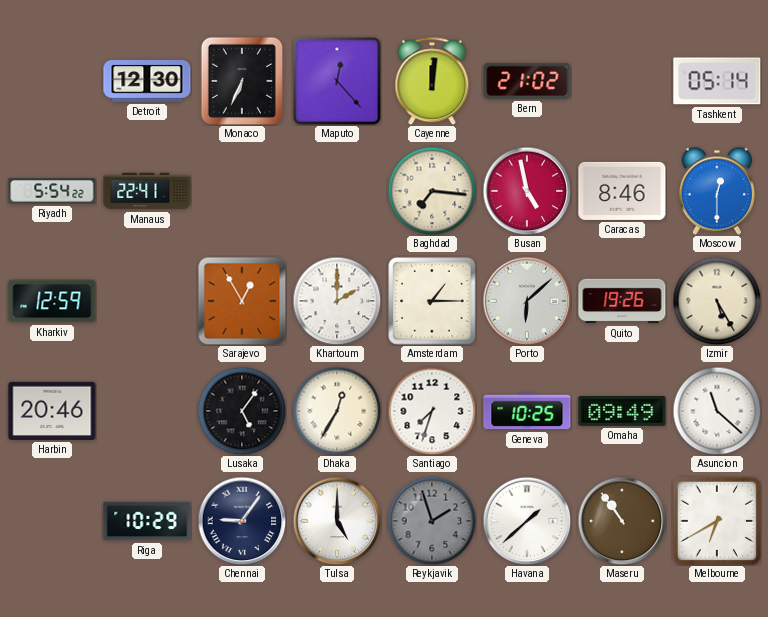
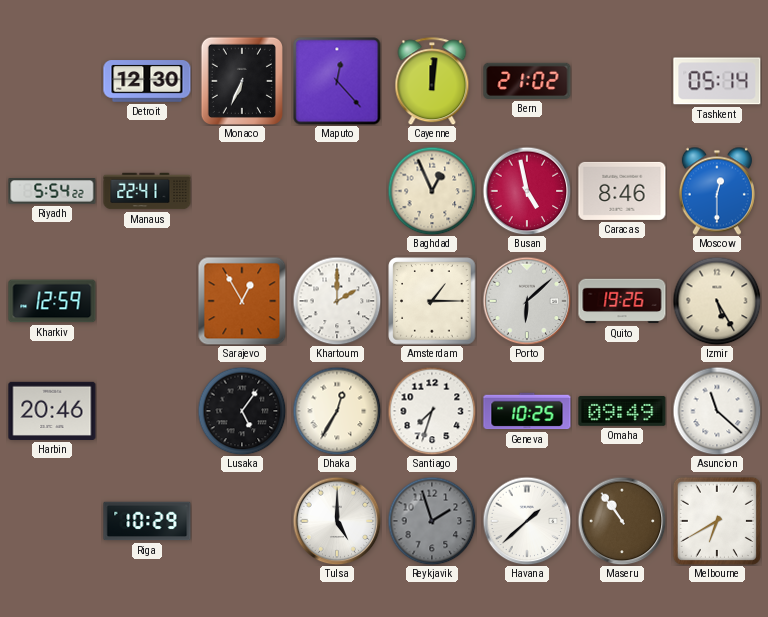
Baghdad: 7:16 -> 12:56 (432, 191)
Chennai: 9:06 -> none (242, 521)
